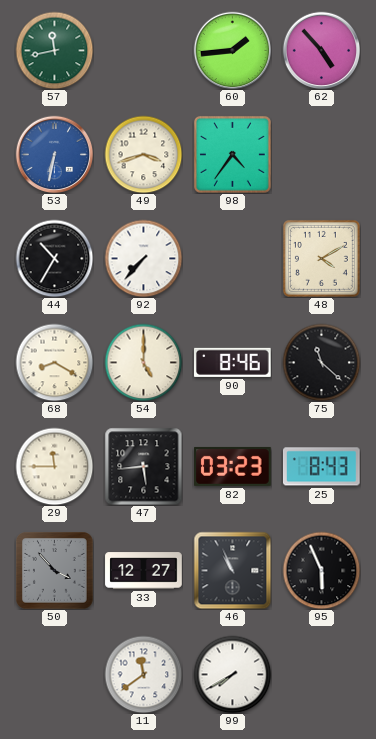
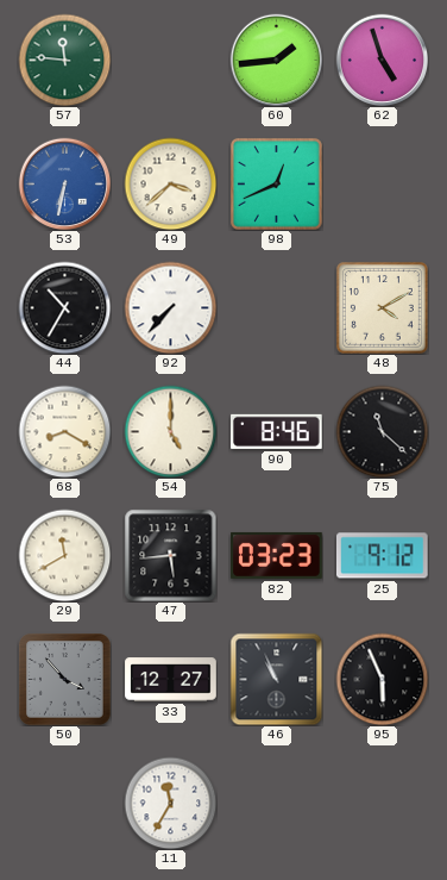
57: 11:43 -> 11:46 (64, 60)
62: 4:53 -> 4:57 (382, 60)
49: 3:42 -> 3:38 (170, 183)
98: 4:36 -> 12:41 (276, 183)
29: 11:45 -> 11:40 (64, 555)
25: 8:43 -> 9:12 (383, 556)
11: 11:39 -> 11:35 (170, 803)
99: 7:40 -> none (232, 674)
